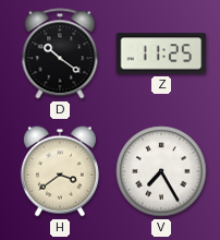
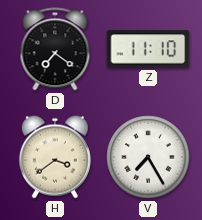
D: 10:21 -> 7:21 (55, 49)
Z: 11:25 -> 11:10 (148, 49)
